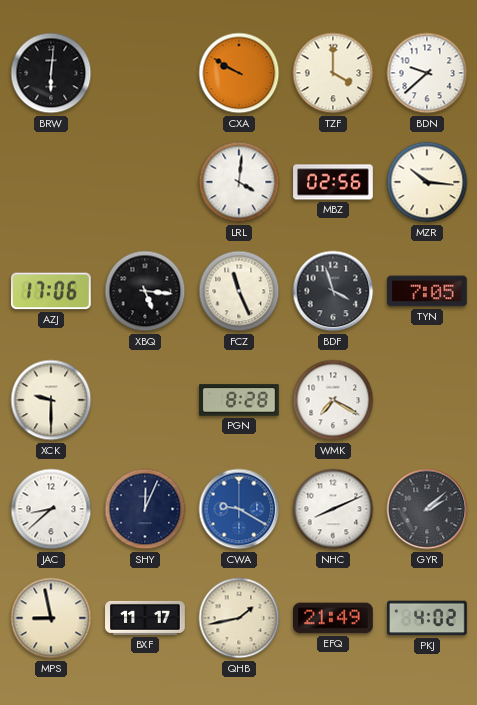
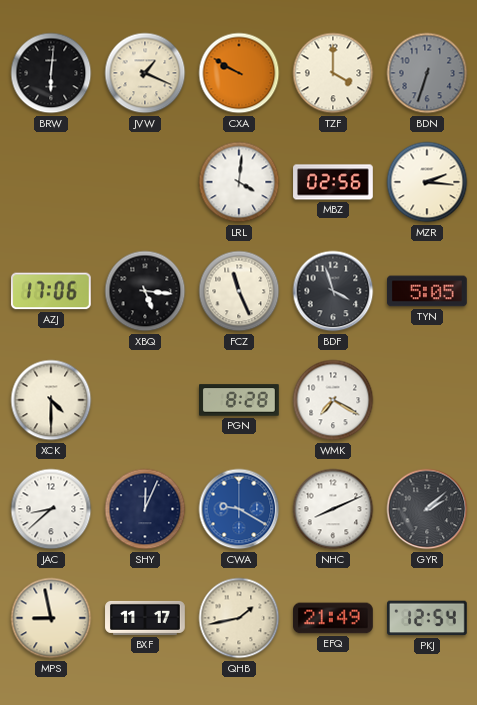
JVW: none -> 1:19 (145, 73)
BDN: 9:38 -> 6:33 (427, 73)
BDN dial: white -> grey (427, 73)
MZR: 10:16 -> 2:16 (427, 182)
TYN: 7:05 -> 5:05 (428, 291)
XCK: 9:30 -> 4:30 (51, 400)
PKJ: 4:02 -> 12:54 (428, 618)
